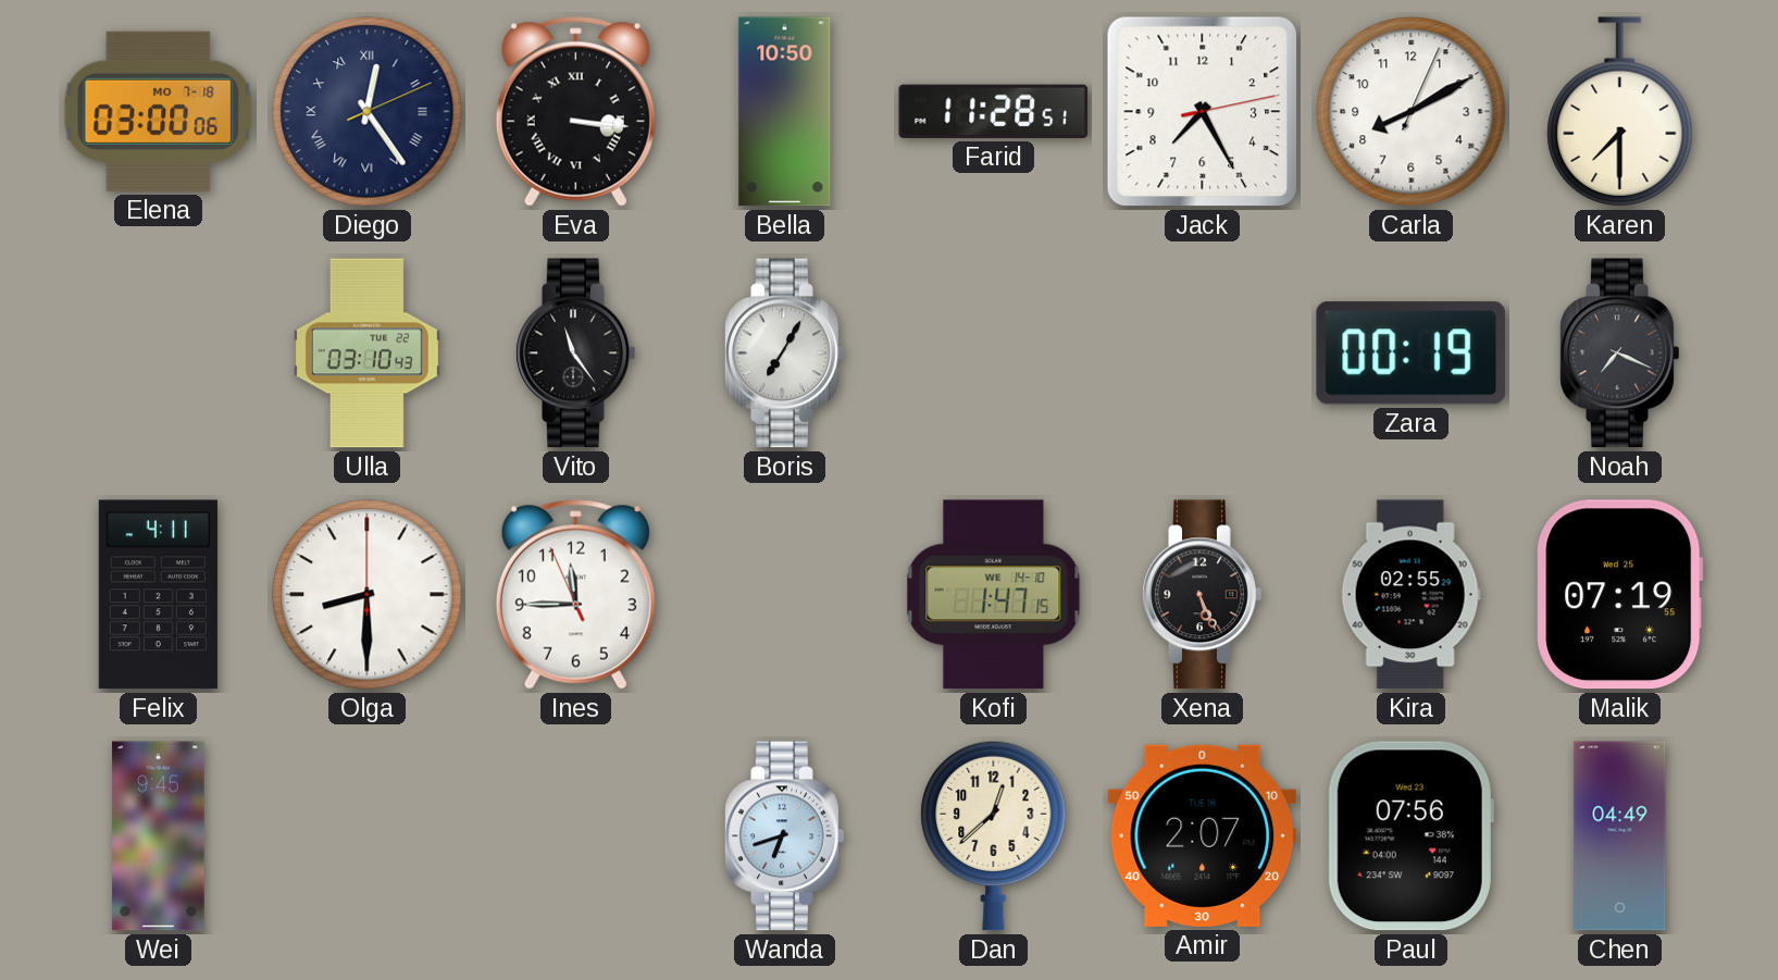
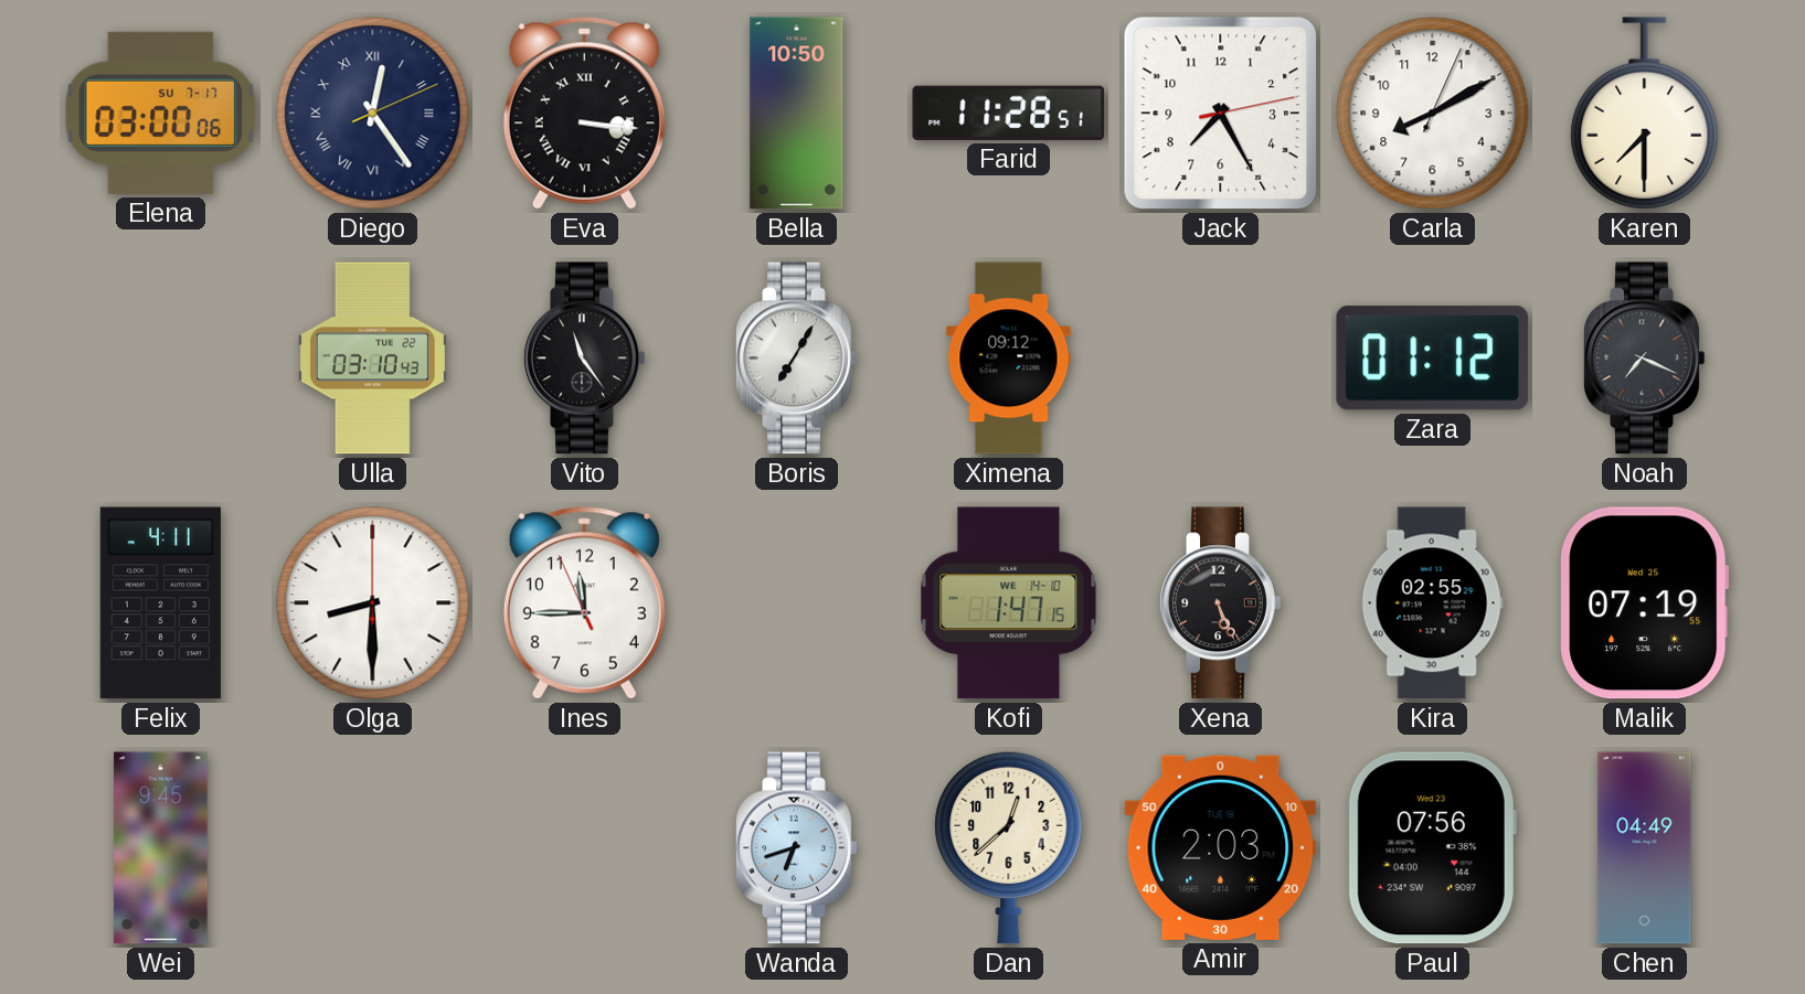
Elena date: MO 7-18 -> SU 7-17 (161, 113)
Ximena: none -> 09:12 (1009, 359)
Zara: 00:19 -> 01:12 (1433, 359)
Amir: 2:07 -> 2:03 (1221, 847)
